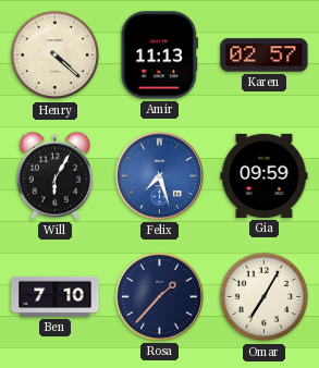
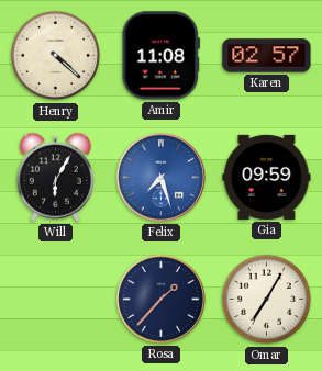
Amir: 11:13 -> 11:08 (160, 56)
Ben: 7:10 -> none (56, 296)
